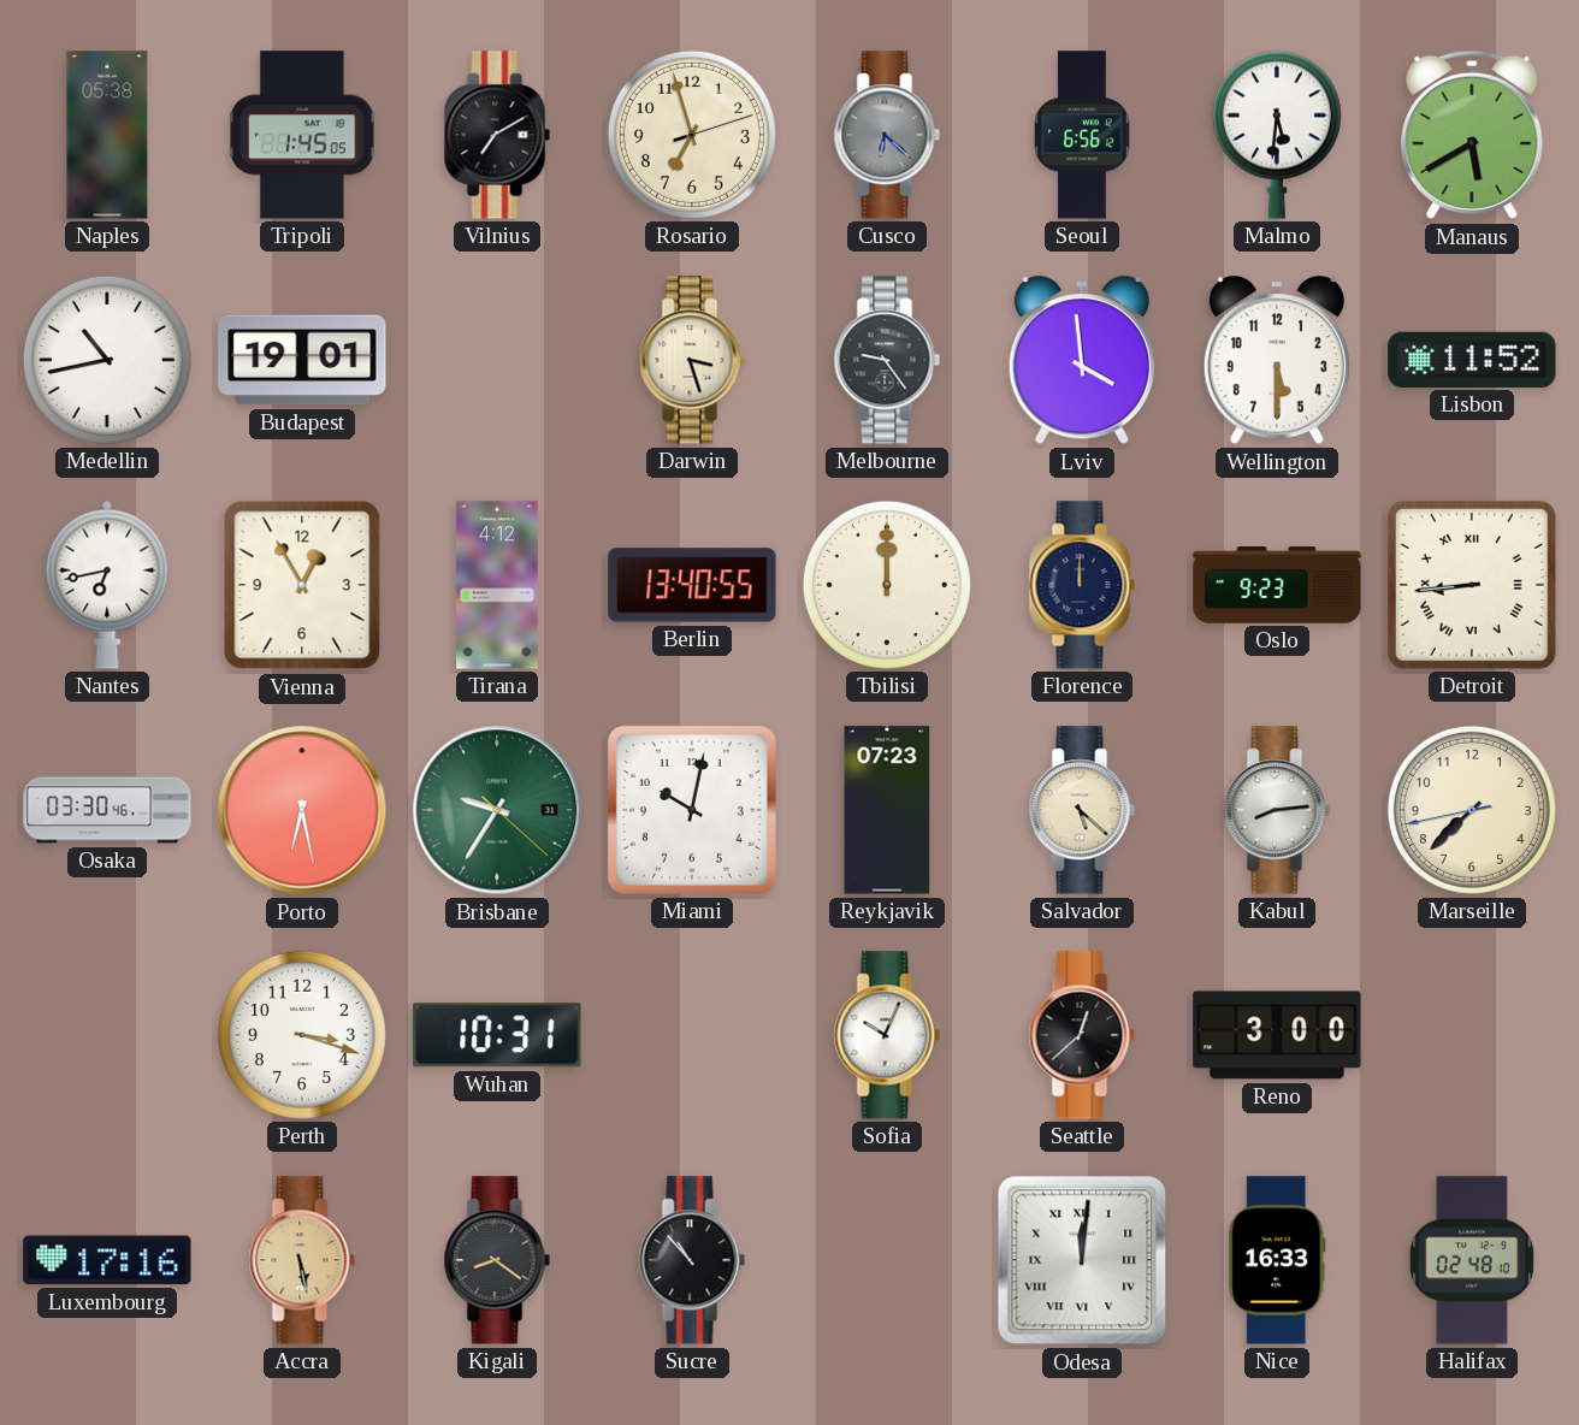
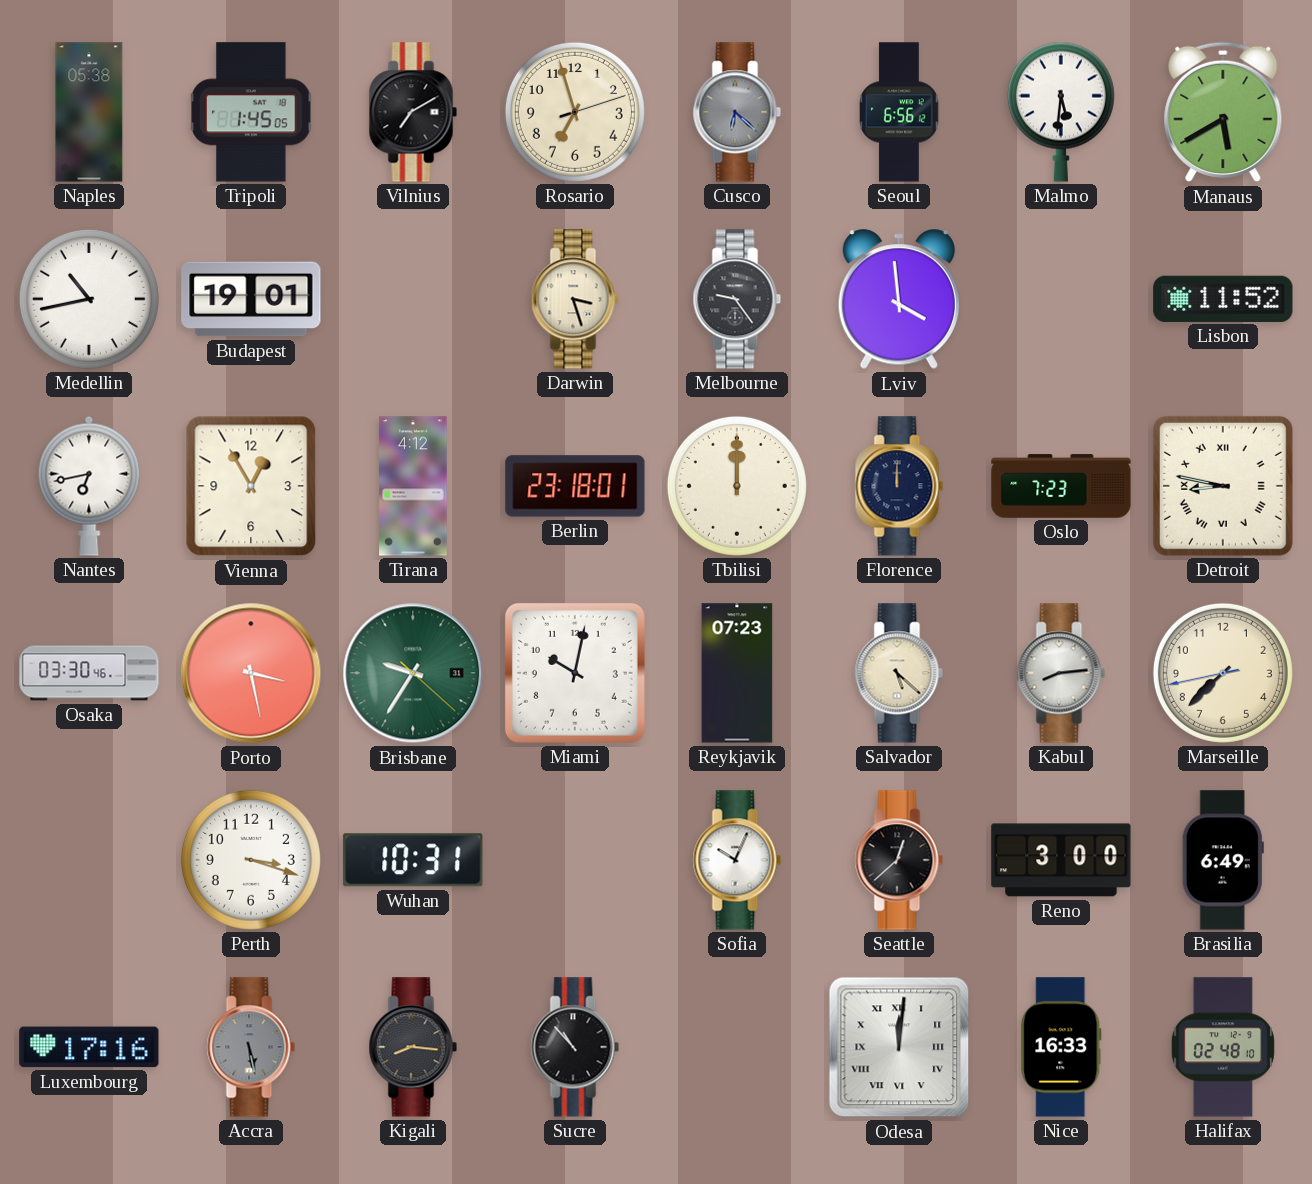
Wellington: 5:30 -> none (1277, 361)
Berlin: 13:40 -> 23:18 (575, 486)
Oslo: 9:23 -> 7:23 (1061, 486)
Detroit: 8:44 -> 8:47 (1223, 486)
Porto: 6:28 -> 3:28 (251, 673)
Brasilia: none -> 6:49 (1223, 860)
Accra dial: champagne -> grey (251, 1047)
Kigali: 8:21 -> 8:16 (413, 1047)
